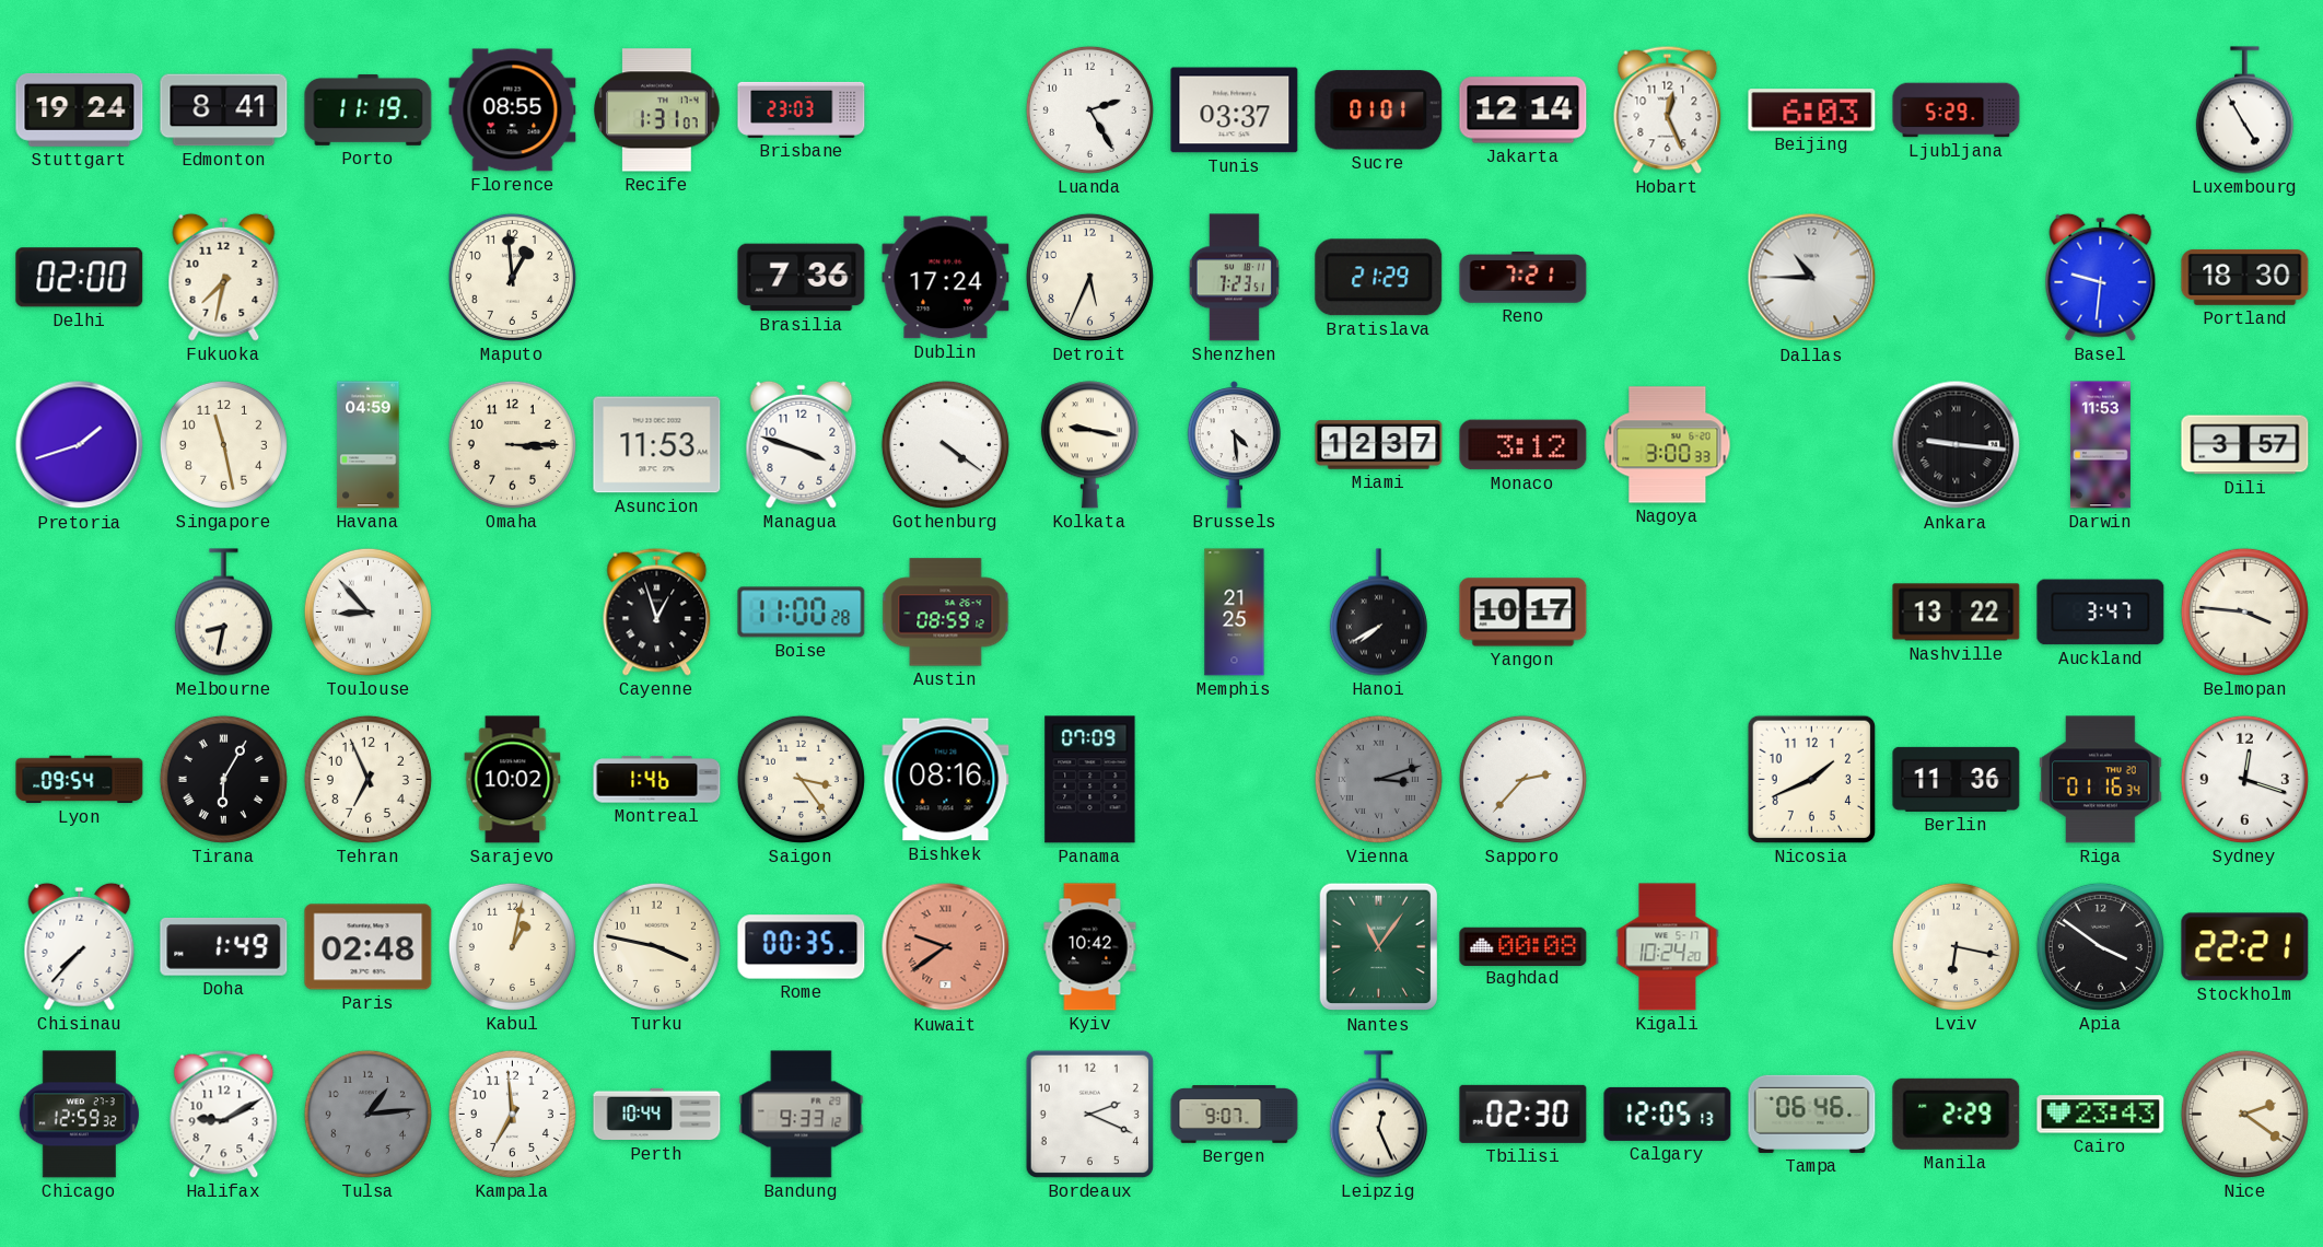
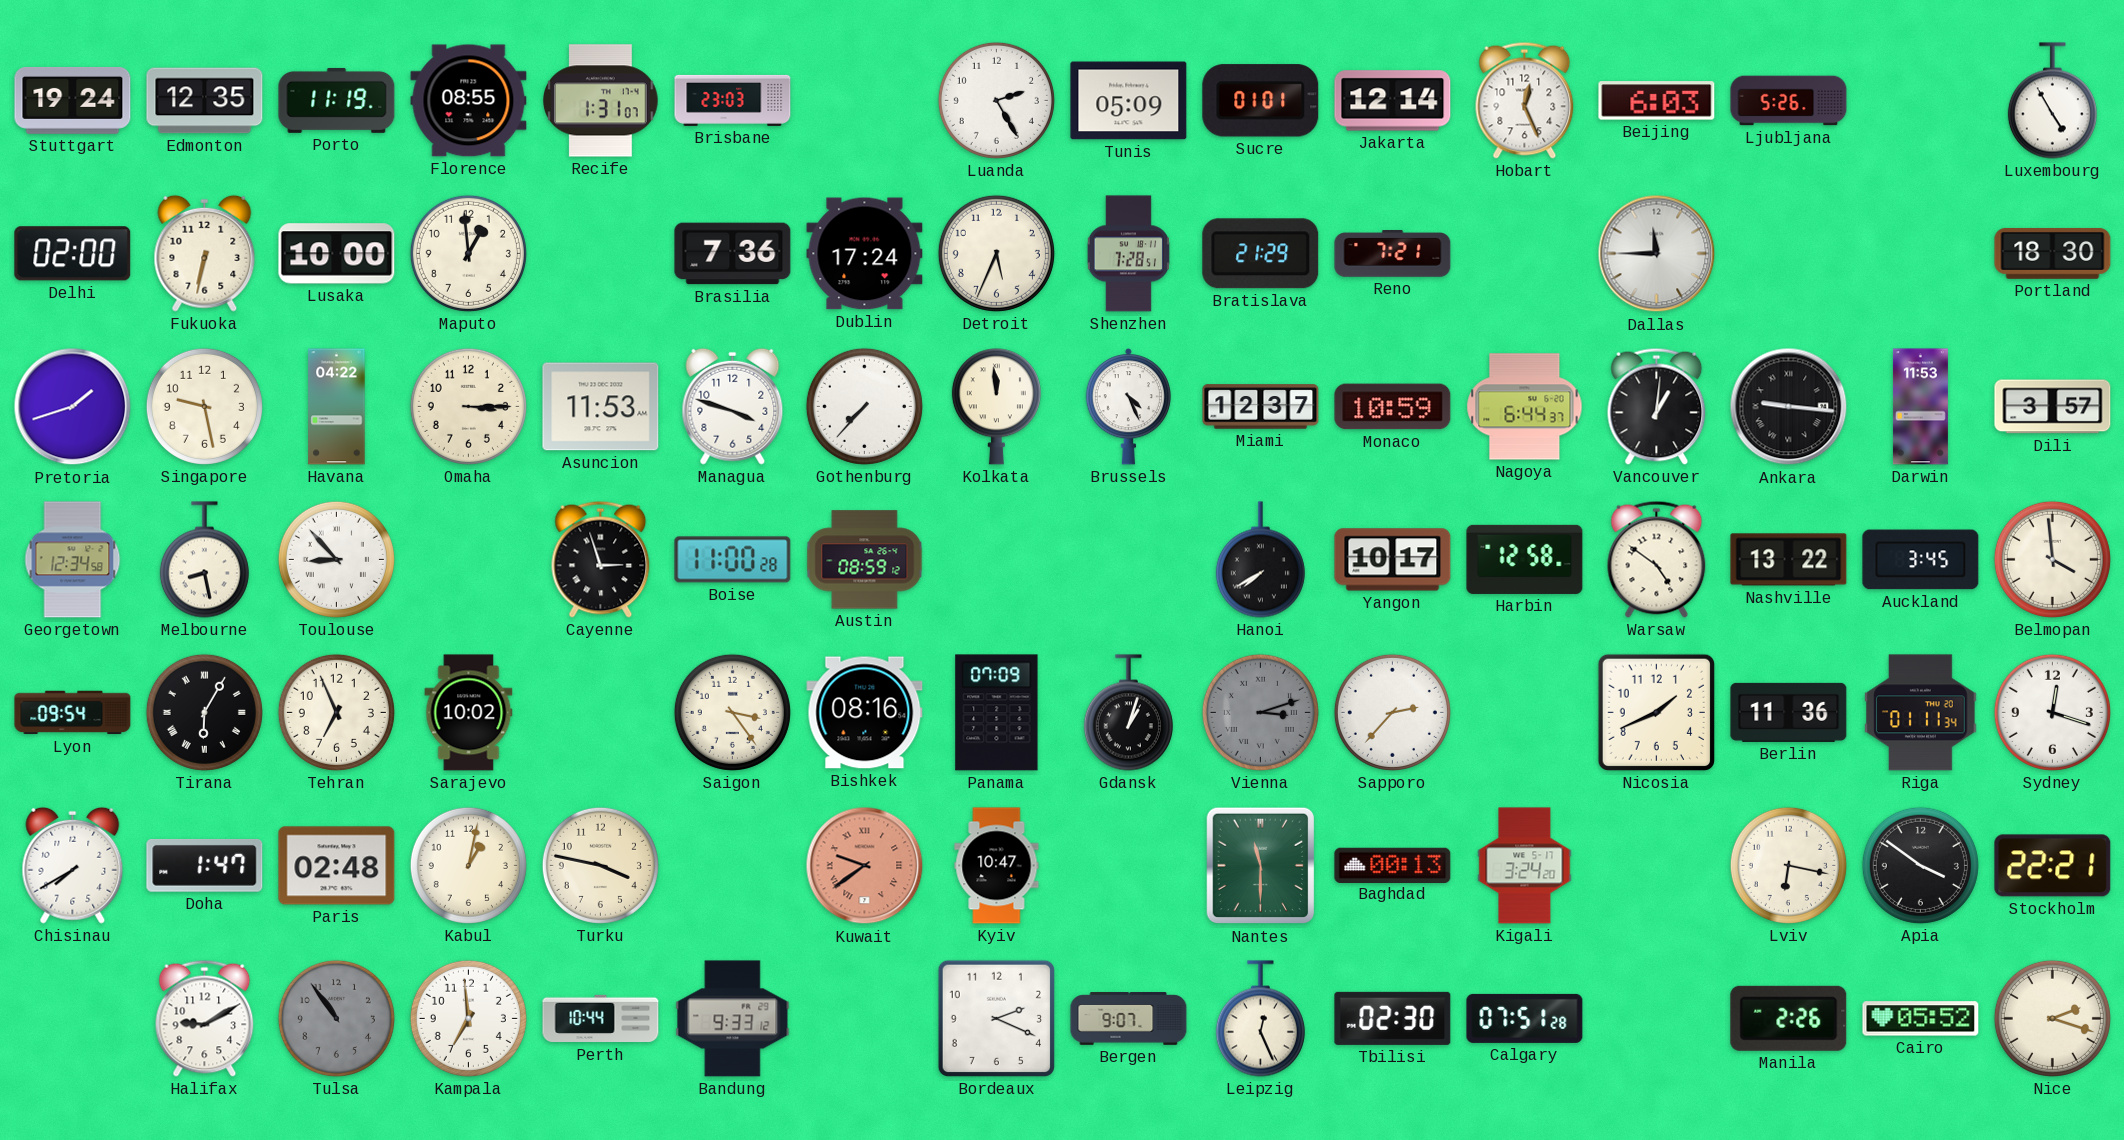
Edmonton: 8:41 -> 12:35 (205, 101)
Tunis: 03:37 -> 05:09 (1129, 101)
Ljubljana: 5:29 -> 5:26 (1789, 101)
Fukuoka: 7:32 -> 6:32 (205, 253)
Lusaka: none -> 10:00 (337, 254)
Shenzhen: 7:23 -> 7:28 (1128, 254)
Dallas: 10:45 -> 11:45 (1657, 254)
Basel: 9:31 -> none (2101, 277)
Singapore: 11:28 -> 9:28 (204, 406)
Havana: 04:59 -> 04:22 (337, 407)
Gothenburg: 4:21 -> 7:37 (864, 406)
Kolkata: 9:17 -> 11:59 (996, 407)
Brussels: 4:29 -> 4:26 (1128, 407)
Monaco: 3:12 -> 10:59 (1393, 407)
Nagoya: 3:00 -> 6:44 (1525, 407)
Vancouver: none -> 1:01 (1657, 406)
Georgetown: none -> 12:34 (73, 560)
Melbourne: 8:32 -> 8:28 (204, 560)
Cayenne: 12:57 -> 2:57 (601, 559)
Memphis: 21:25 -> none (1235, 613)
Harbin: none -> 12:58 (1525, 559)
Warsaw: none -> 4:51 (1657, 559)
Auckland: 3:47 -> 3:45 (1921, 560)
Belmopan: 3:46 -> 3:59 (2052, 559)
Montreal: 1:46 -> none (657, 780)
Gdansk: none -> 1:03 (1128, 713)
Riga: 01:16 -> 01:11 (1921, 713)
Chisinau: 7:37 -> 7:40 (73, 865)
Doha: 1:49 -> 1:47 (205, 865)
Rome: 00:35 -> none (802, 947)
Kyiv: 10:42 -> 10:47 (997, 866)
Nantes: 11:06 -> 11:30 (1261, 866)
Baghdad: 00:08 -> 00:13 (1393, 865)
Kigali: 10:24 -> 3:24 (1525, 866)
Chicago: 12:59 -> none (79, 1115)
Tulsa: 1:14 -> 10:54 (336, 1018)
Calgary: 12:05 -> 07:51 (1525, 1018)
Tampa: 06:46 -> none (1812, 1114)
Manila: 2:29 -> 2:26 (1789, 1018)
Cairo: 23:43 -> 05:52 (1921, 1019)
Nice: 2:21 -> 2:18 (2052, 1018)
